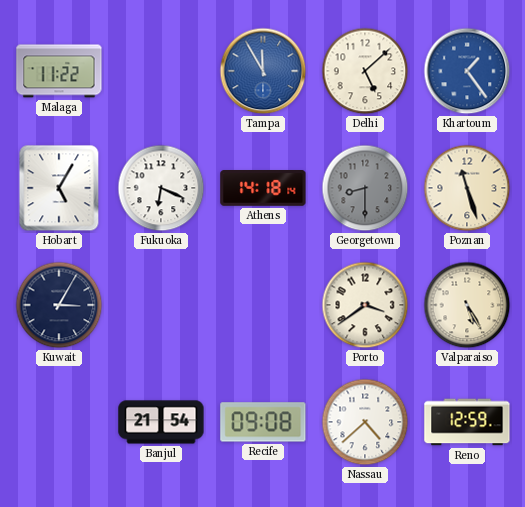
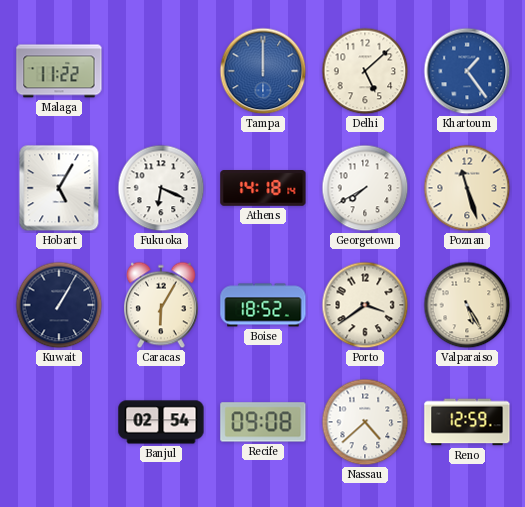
Tampa: 11:55 -> 12:00 (263, 71)
Georgetown: 8:30 -> 7:40 (365, 188)
Georgetown dial: grey -> white (365, 188)
Kuwait: 3:05 -> 1:05 (59, 305)
Caracas: none -> 6:05 (162, 305)
Boise: none -> 18:52 (263, 305)
Banjul: 21:54 -> 02:54 (161, 422)
